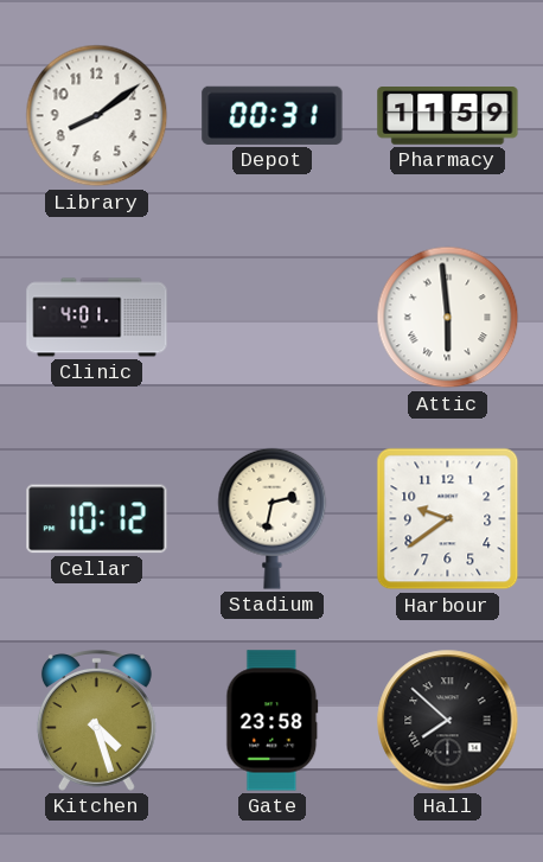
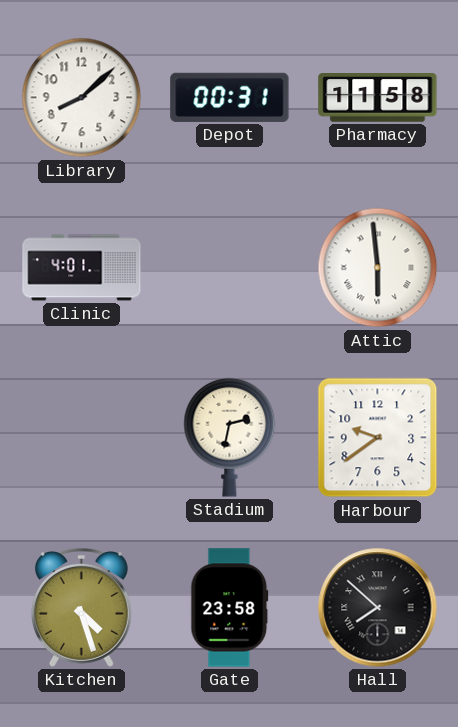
Library: 8:09 -> 8:08 (82, 98)
Pharmacy: 11:59 -> 11:58 (378, 98)
Cellar: 10:12 -> none (97, 519)
